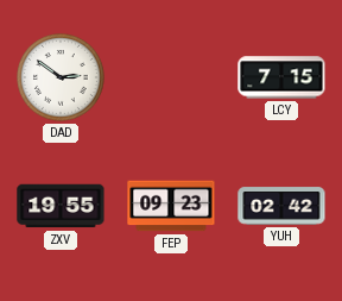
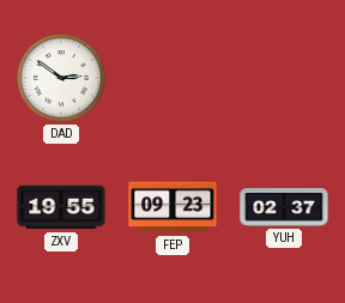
LCY: 7:15 -> none (281, 77)
YUH: 02:42 -> 02:37 (284, 207)
